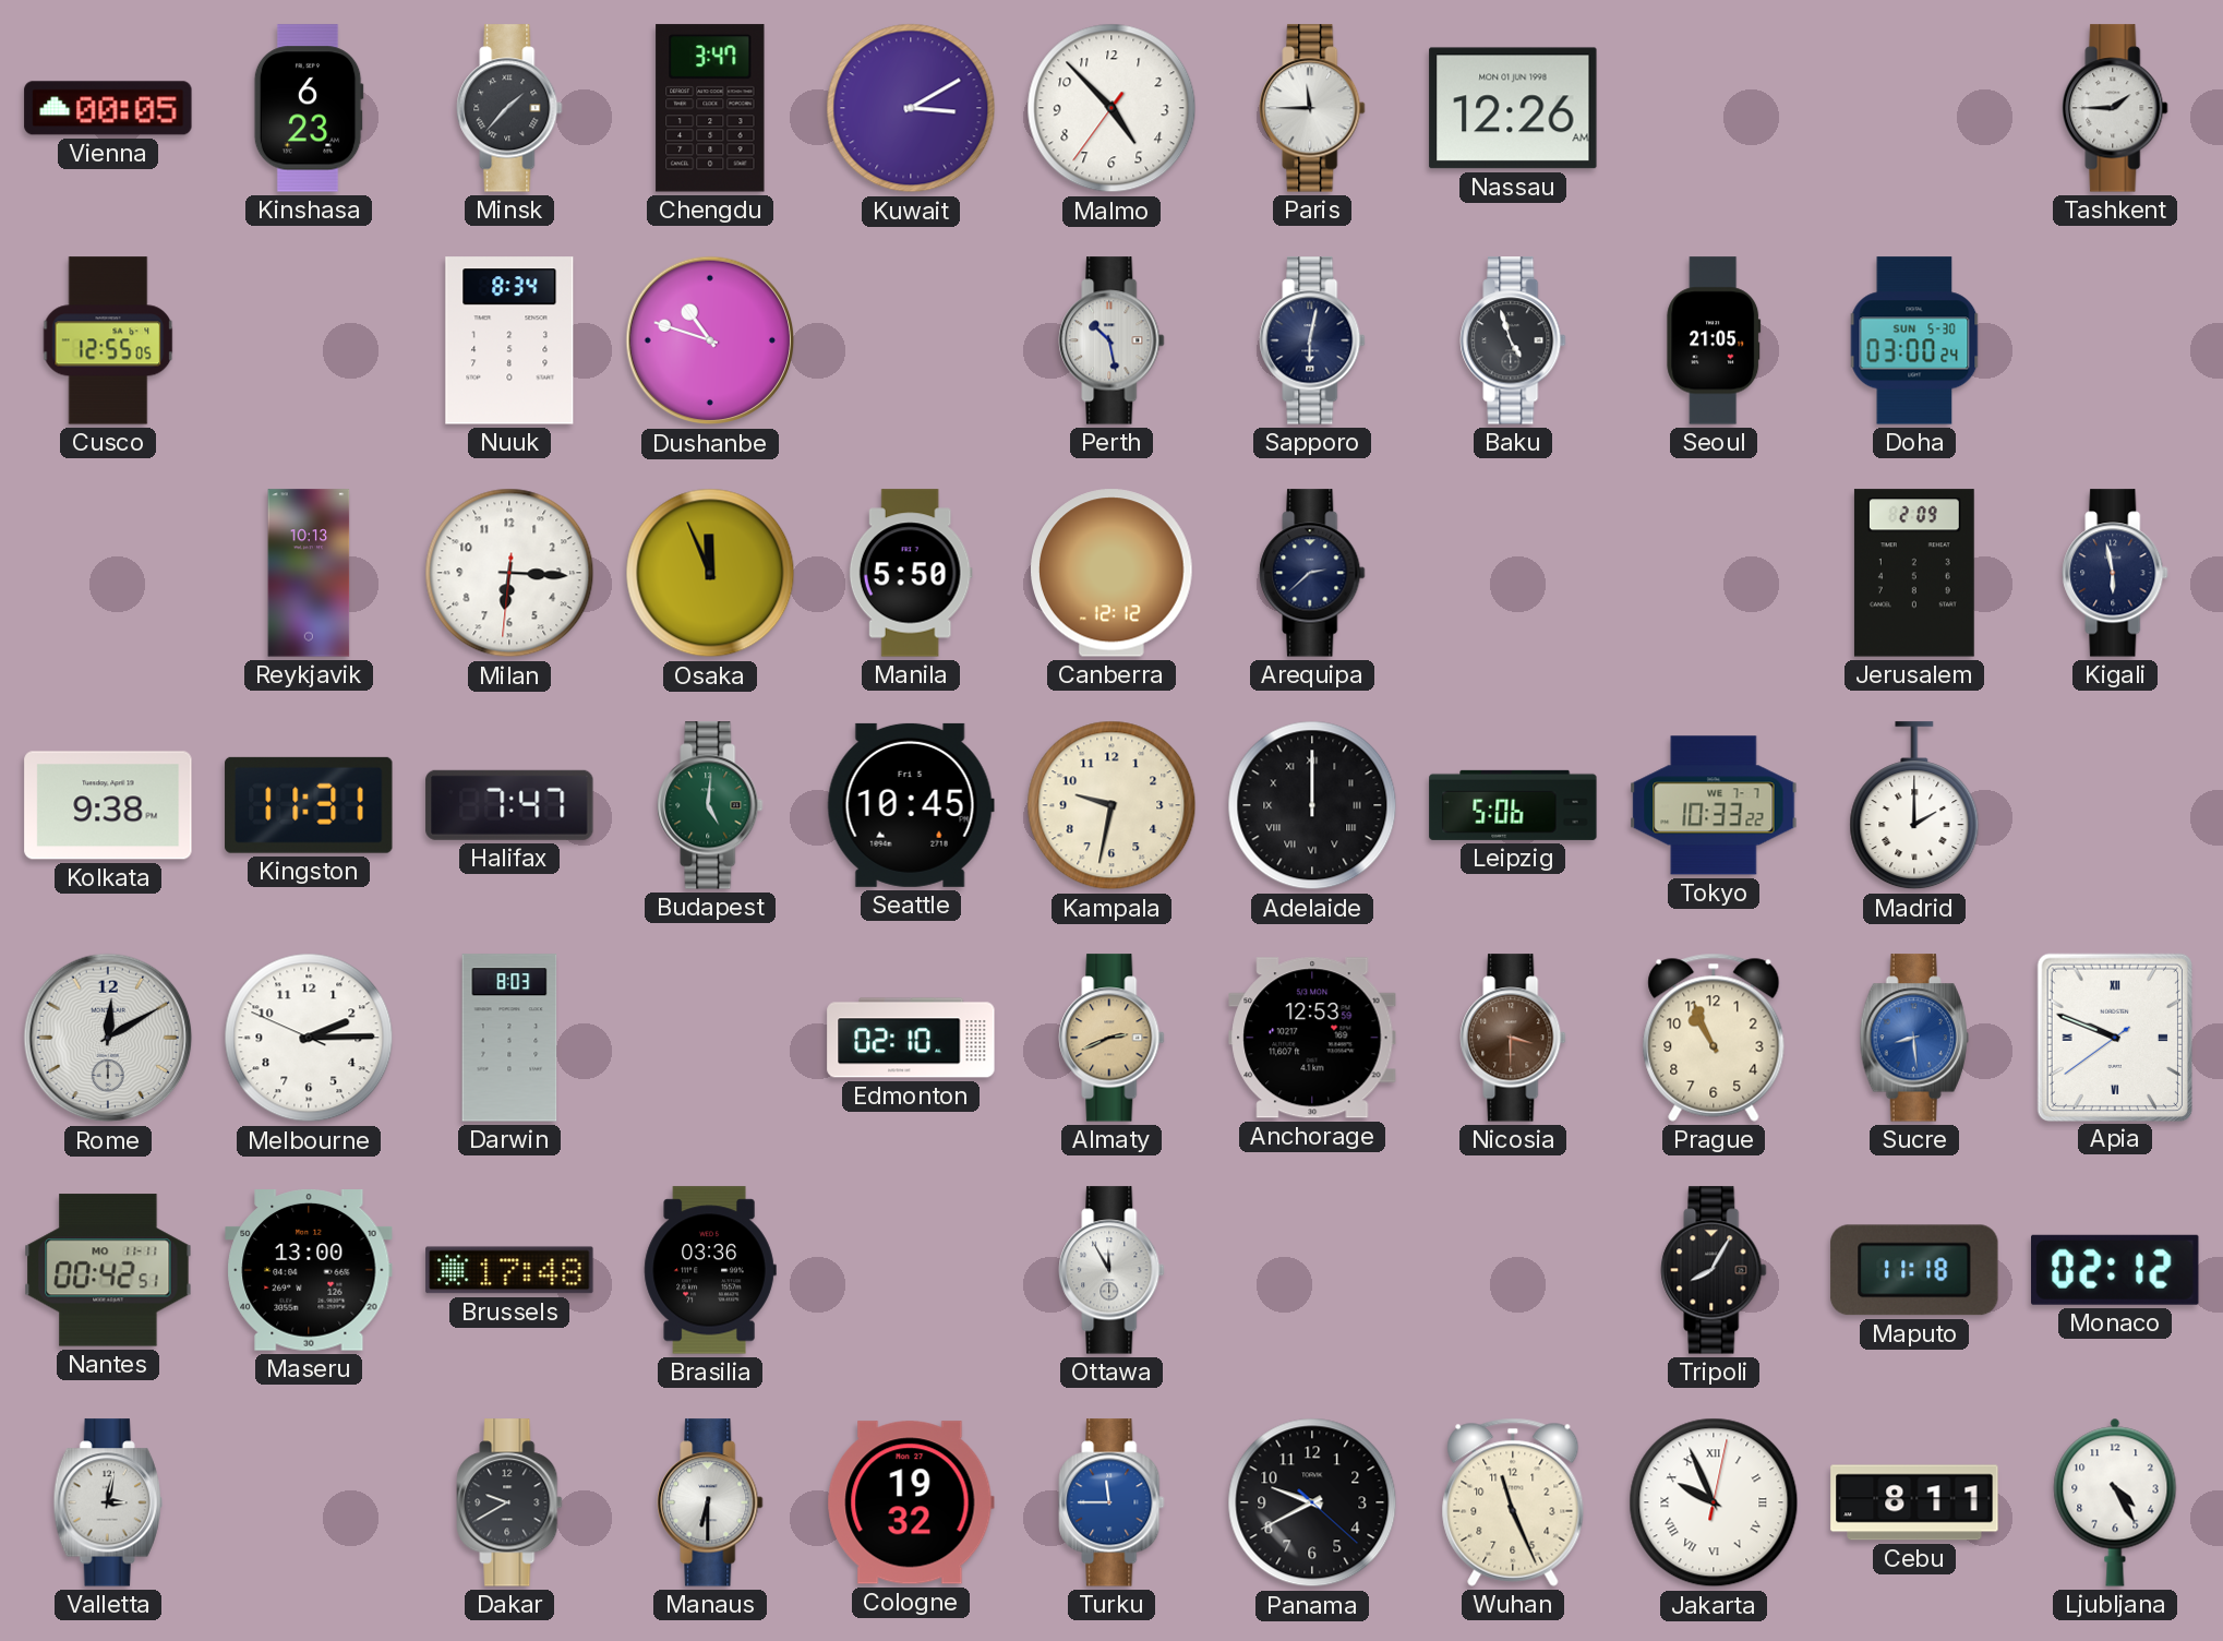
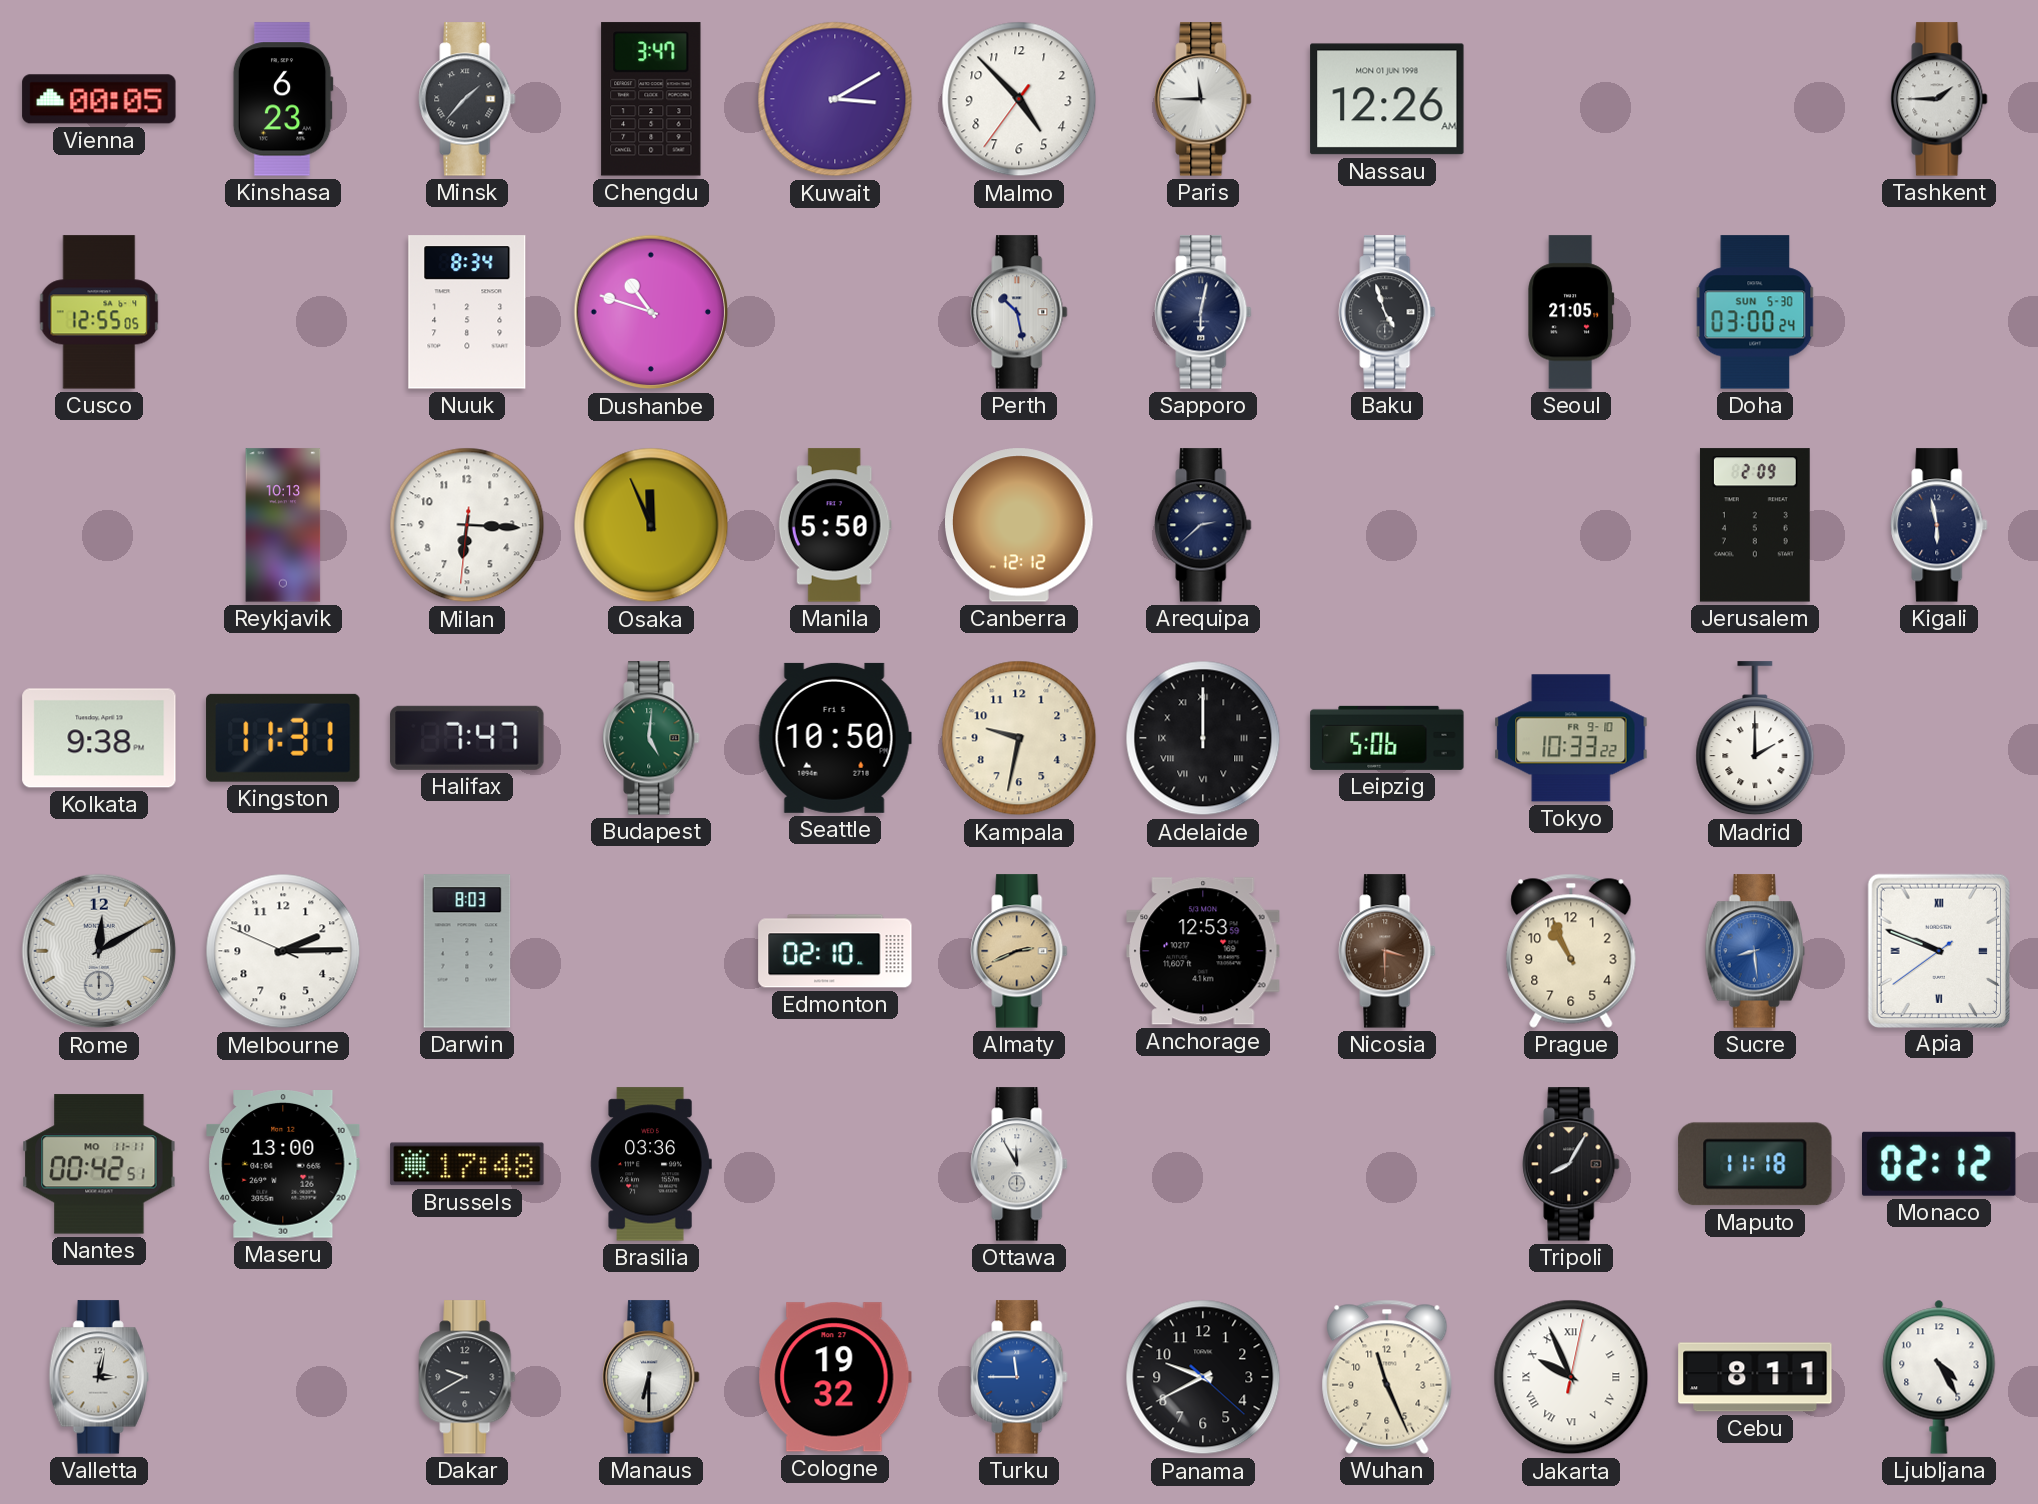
Seattle: 10:45 -> 10:50 (835, 738)
Tokyo date: WE 7-7 -> FR 9-10 (1571, 738)
